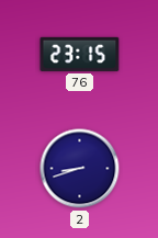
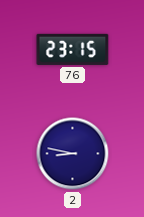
2: 8:42 -> 8:47 (73, 154)
